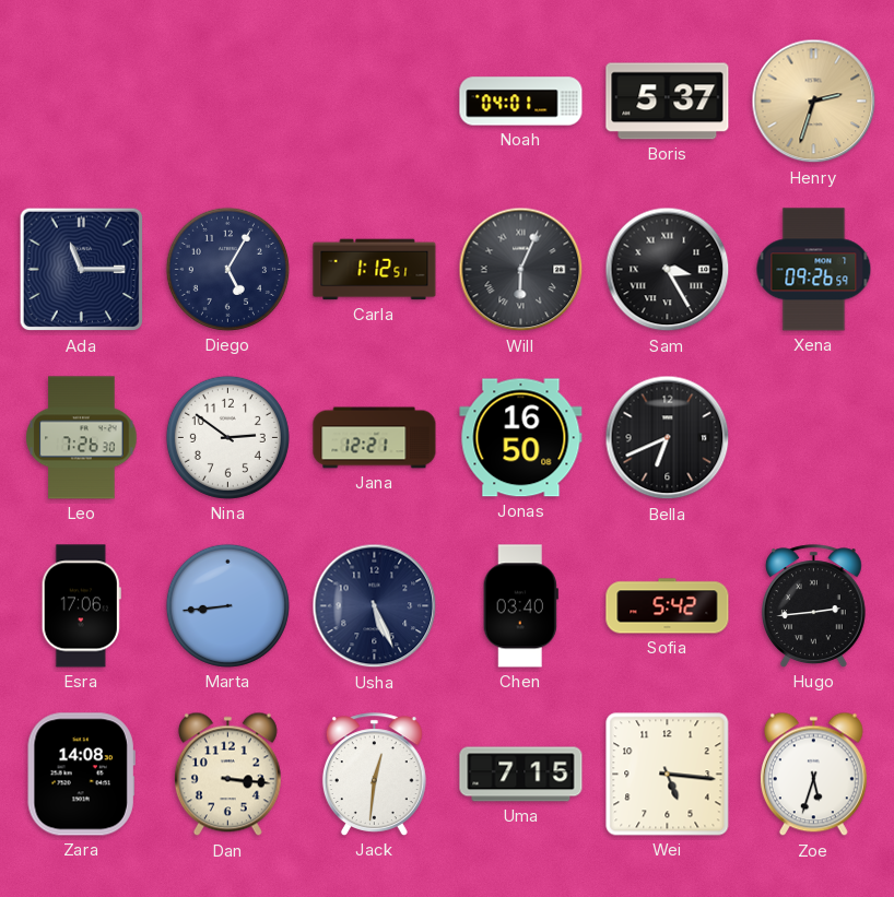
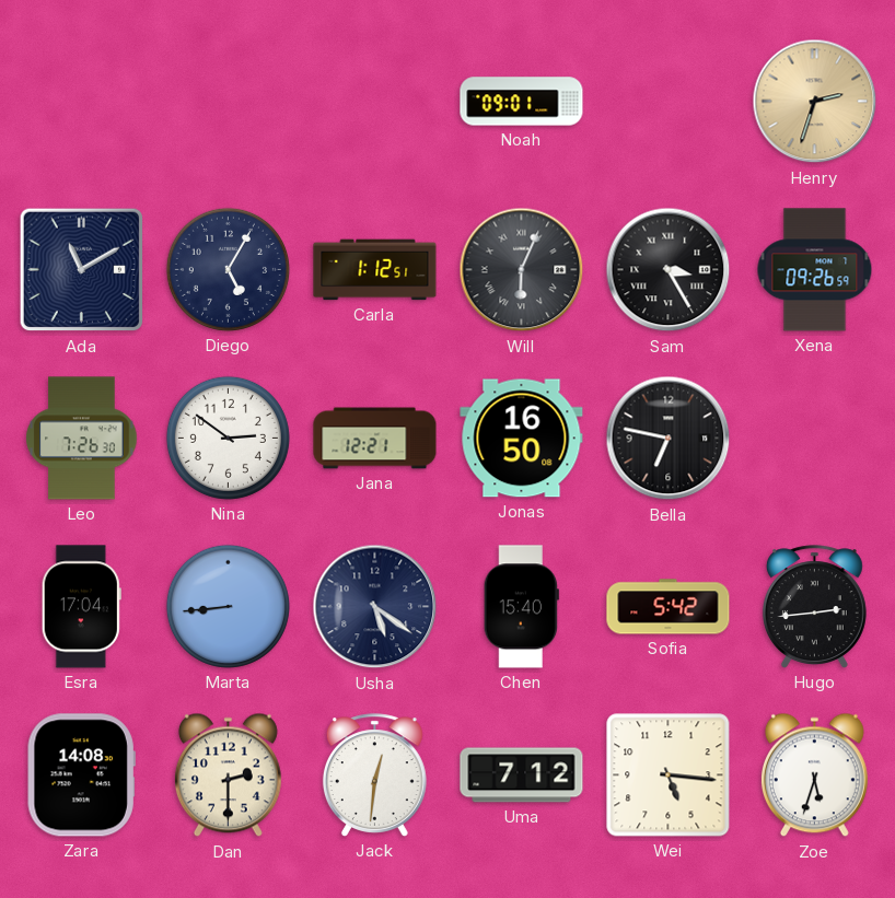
Noah: 04:01 -> 09:01 (522, 102)
Boris: 5:37 -> none (668, 102)
Ada: 11:15 -> 11:10 (82, 270)
Bella: 6:41 -> 6:47 (669, 439)
Esra: 17:06 -> 17:04 (81, 607)
Usha: 5:26 -> 5:21 (375, 607)
Chen: 03:40 -> 15:40 (521, 607)
Dan: 3:16 -> 2:30 (228, 775)
Uma: 7:15 -> 7:12 (522, 775)
